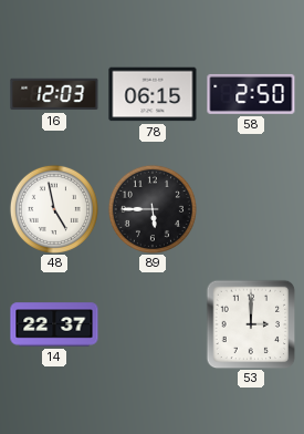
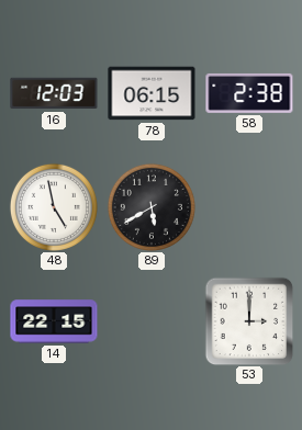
58: 2:50 -> 2:38 (249, 93)
89: 5:45 -> 5:40 (152, 207)
14: 22:37 -> 22:15 (54, 321)
